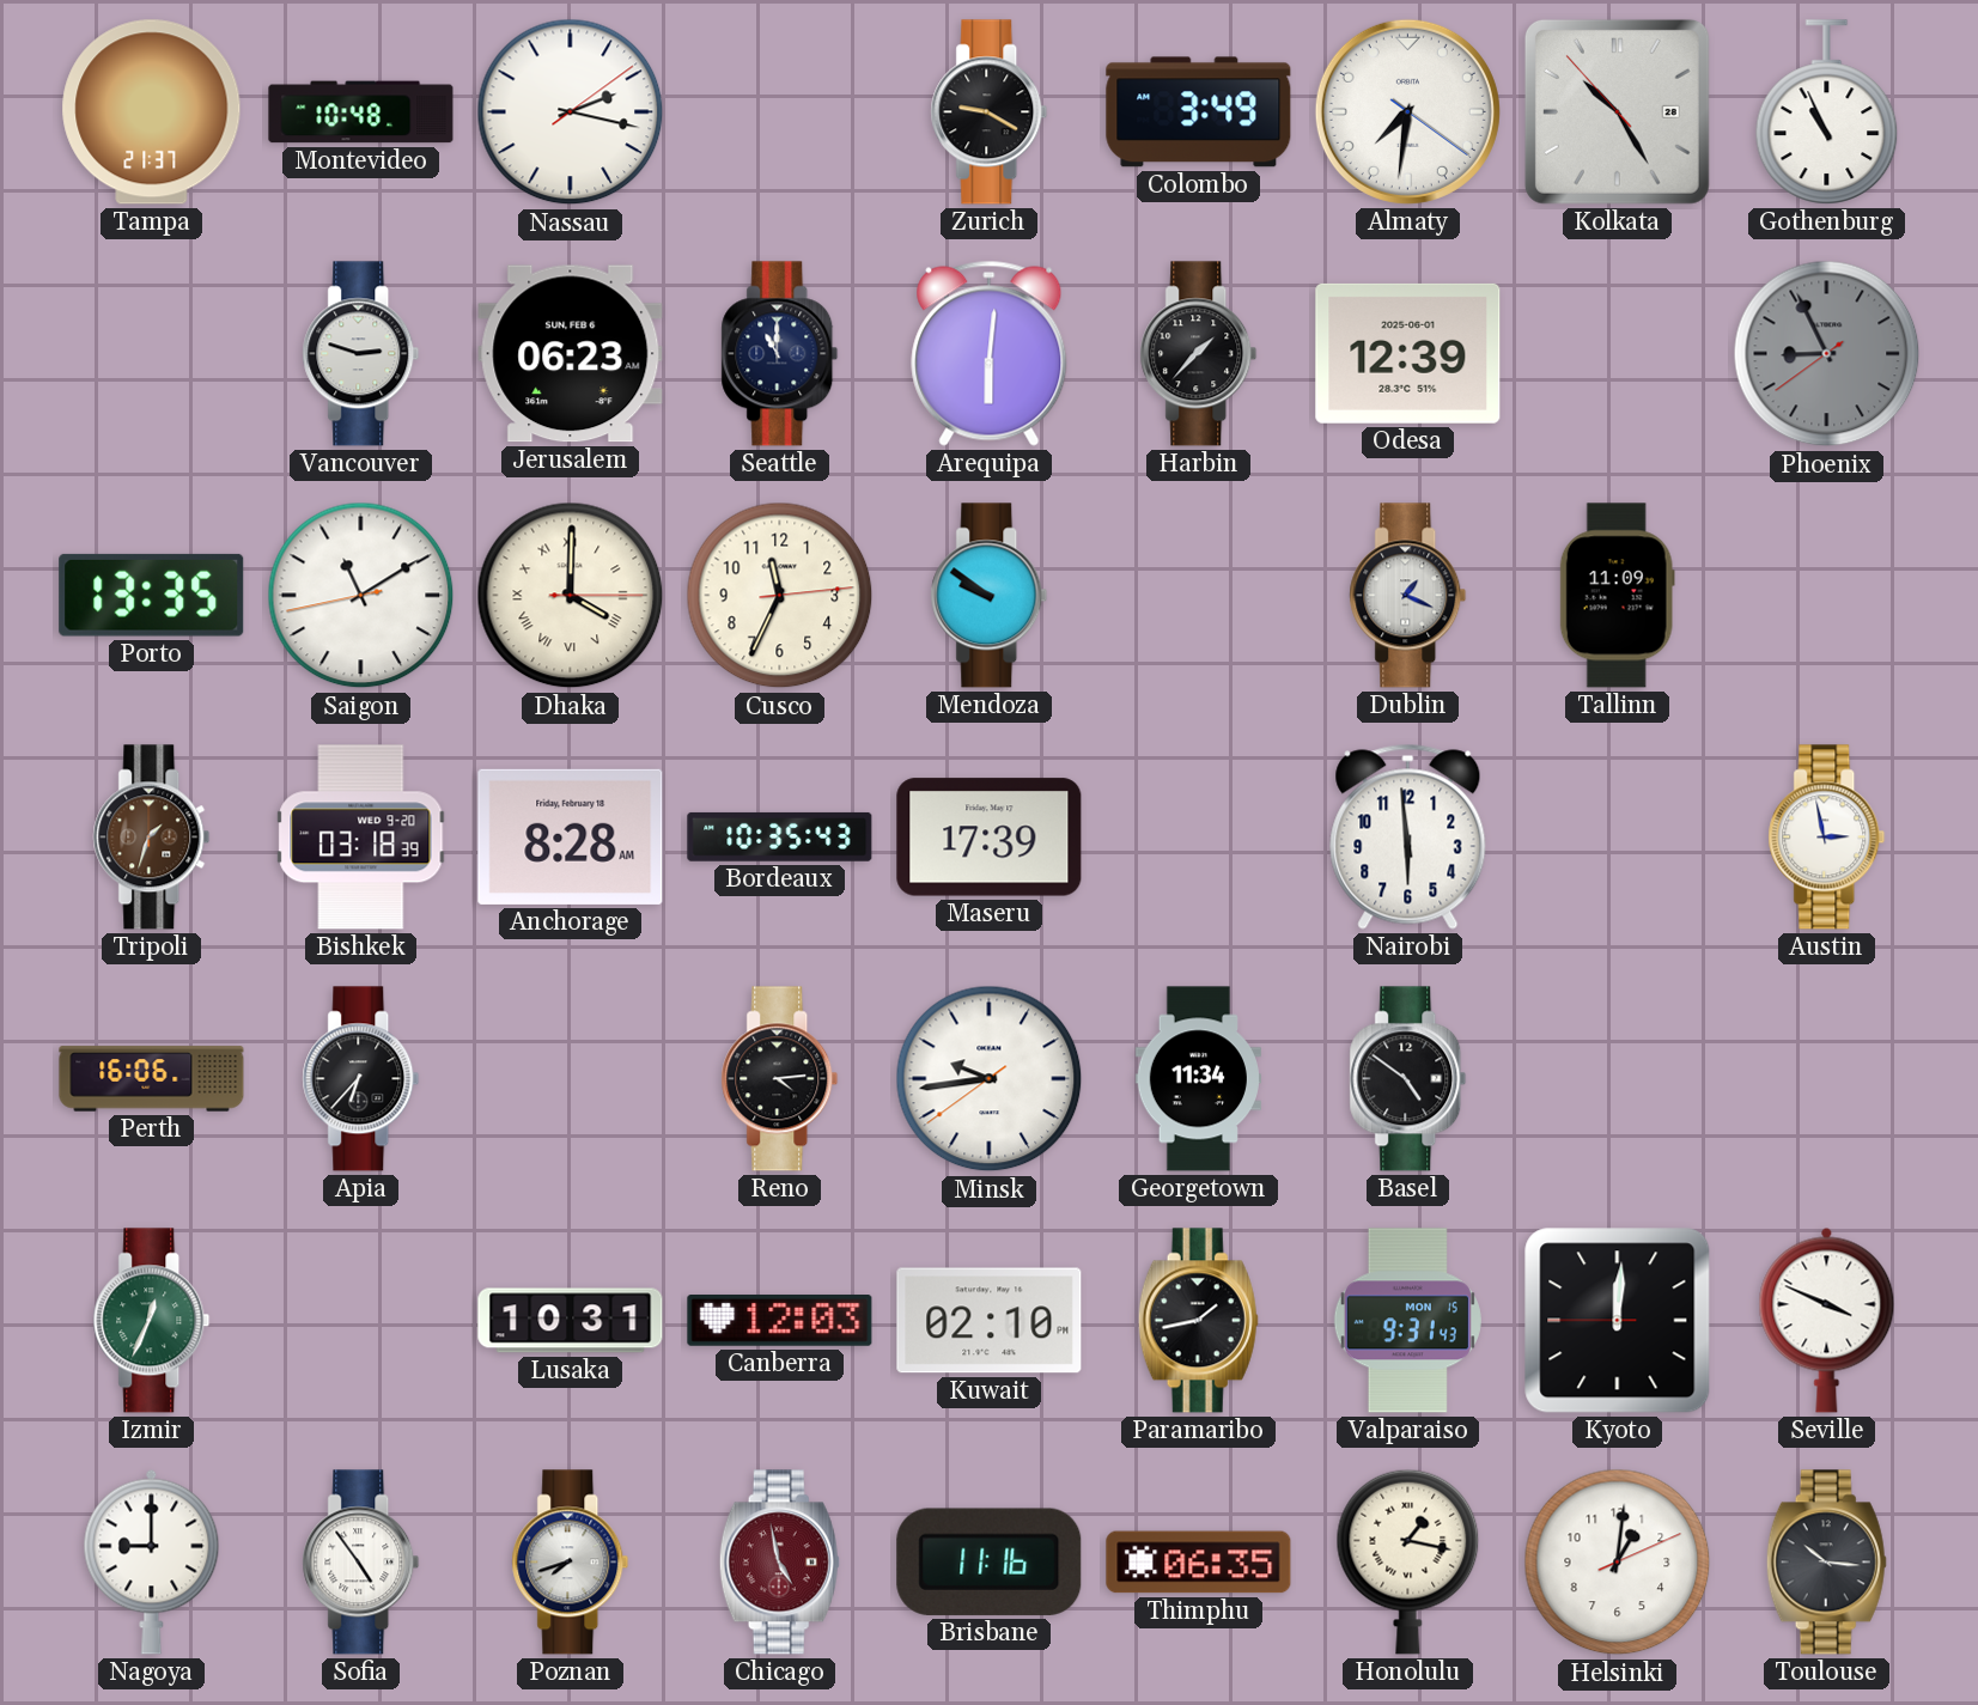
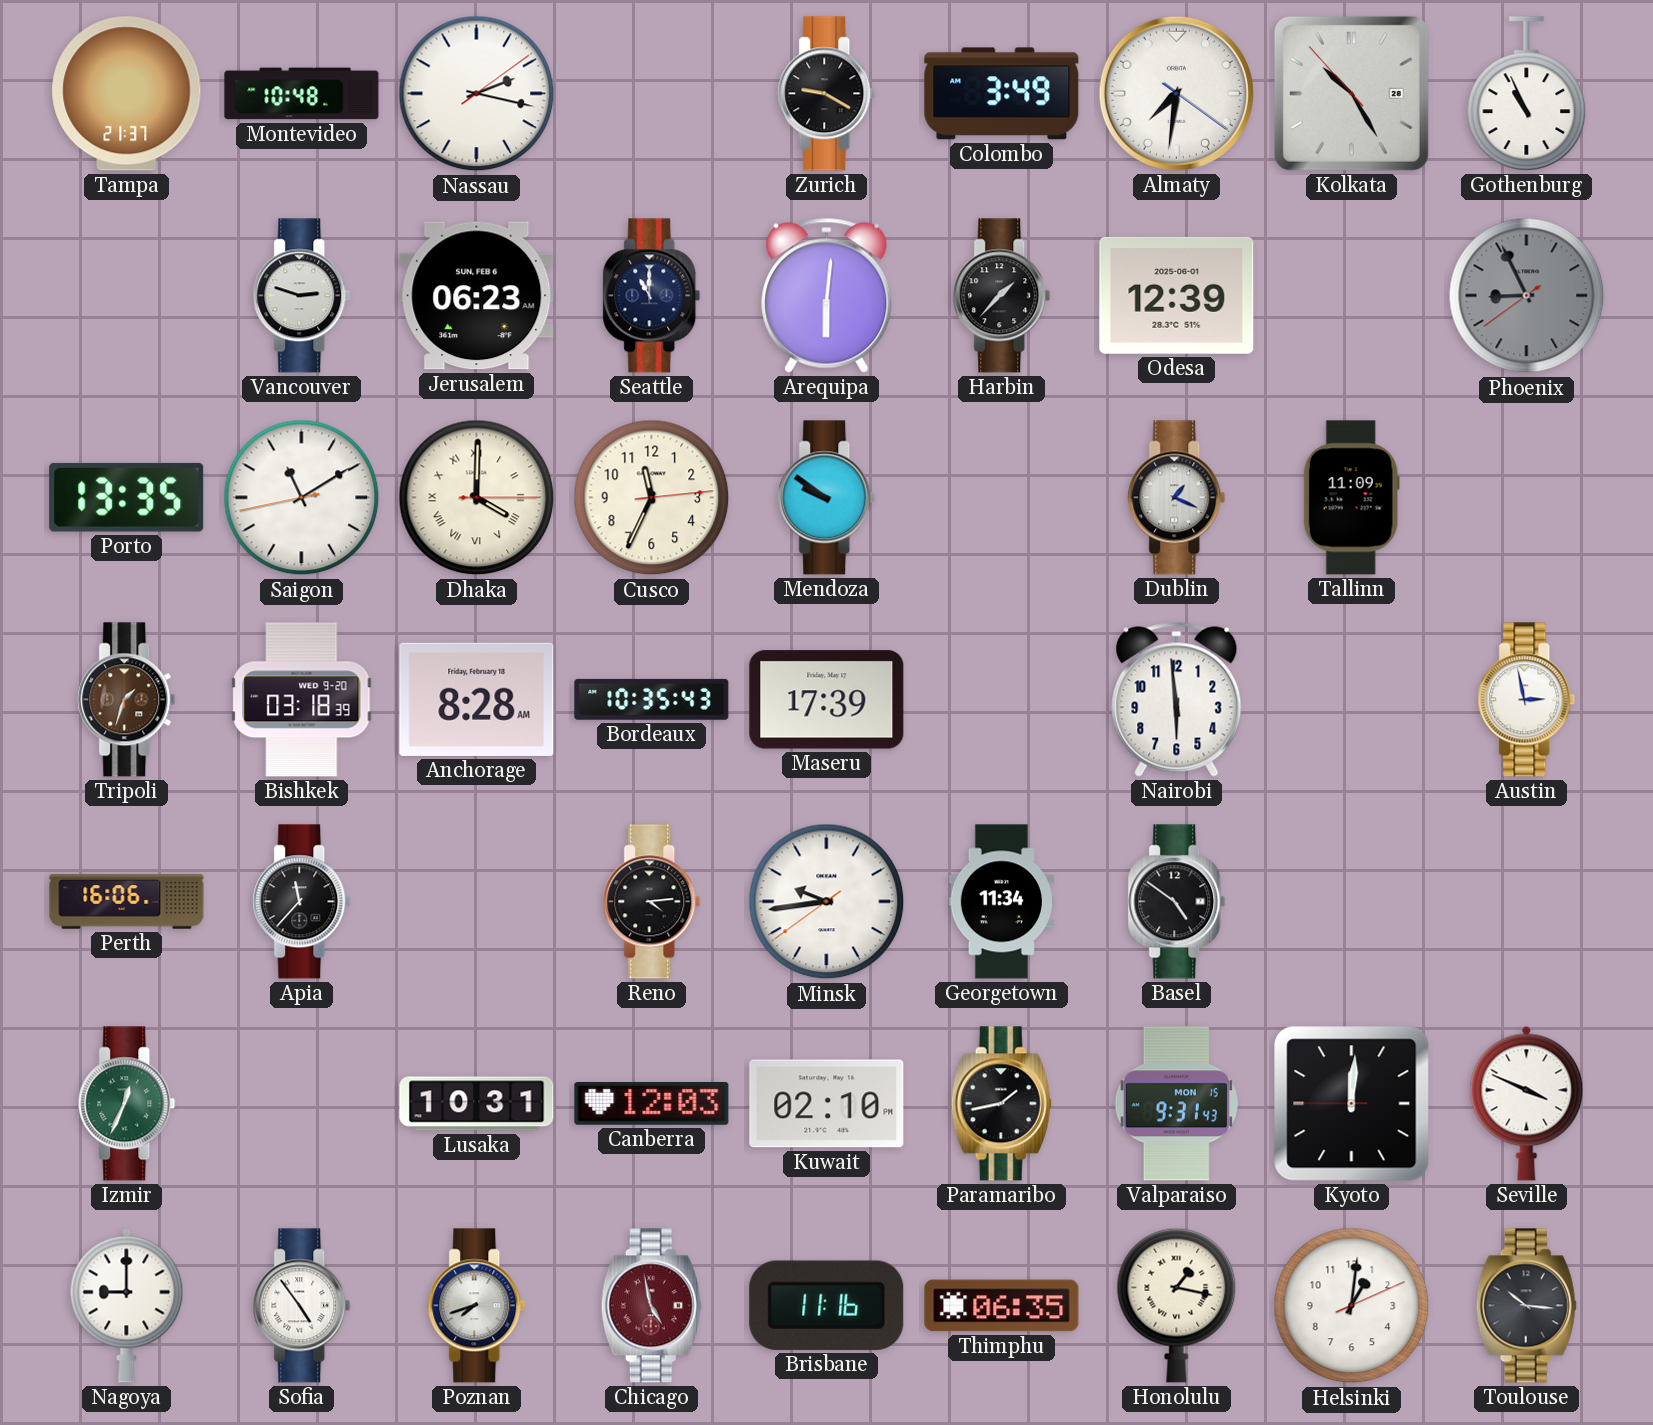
Apia: 6:37 -> 11:37 (302, 902)
